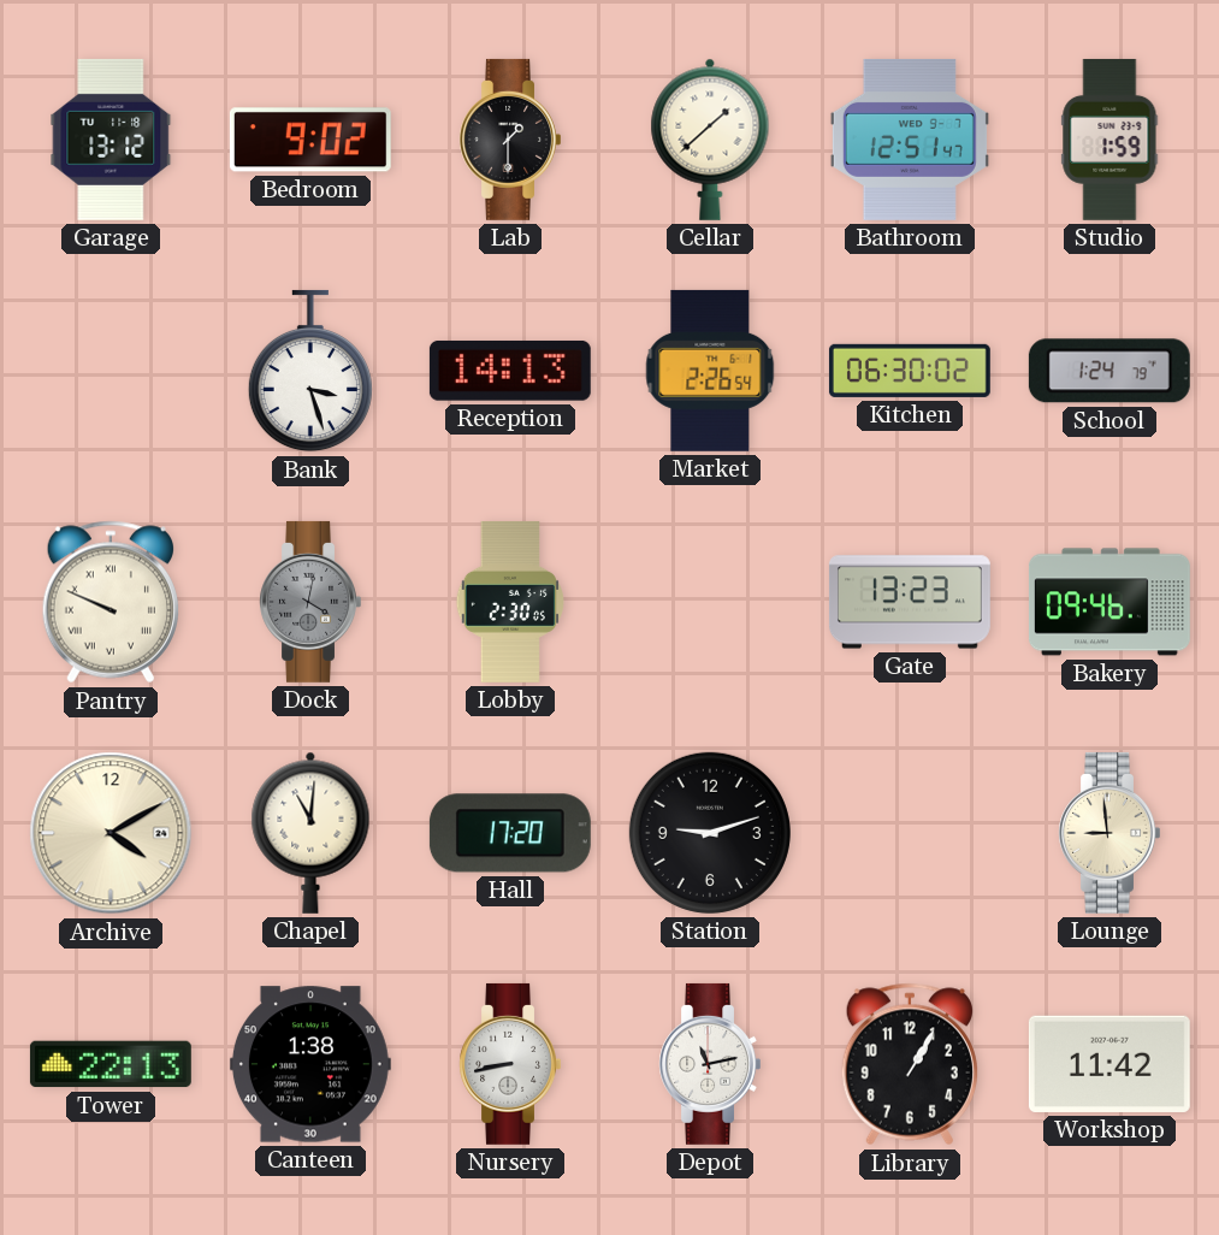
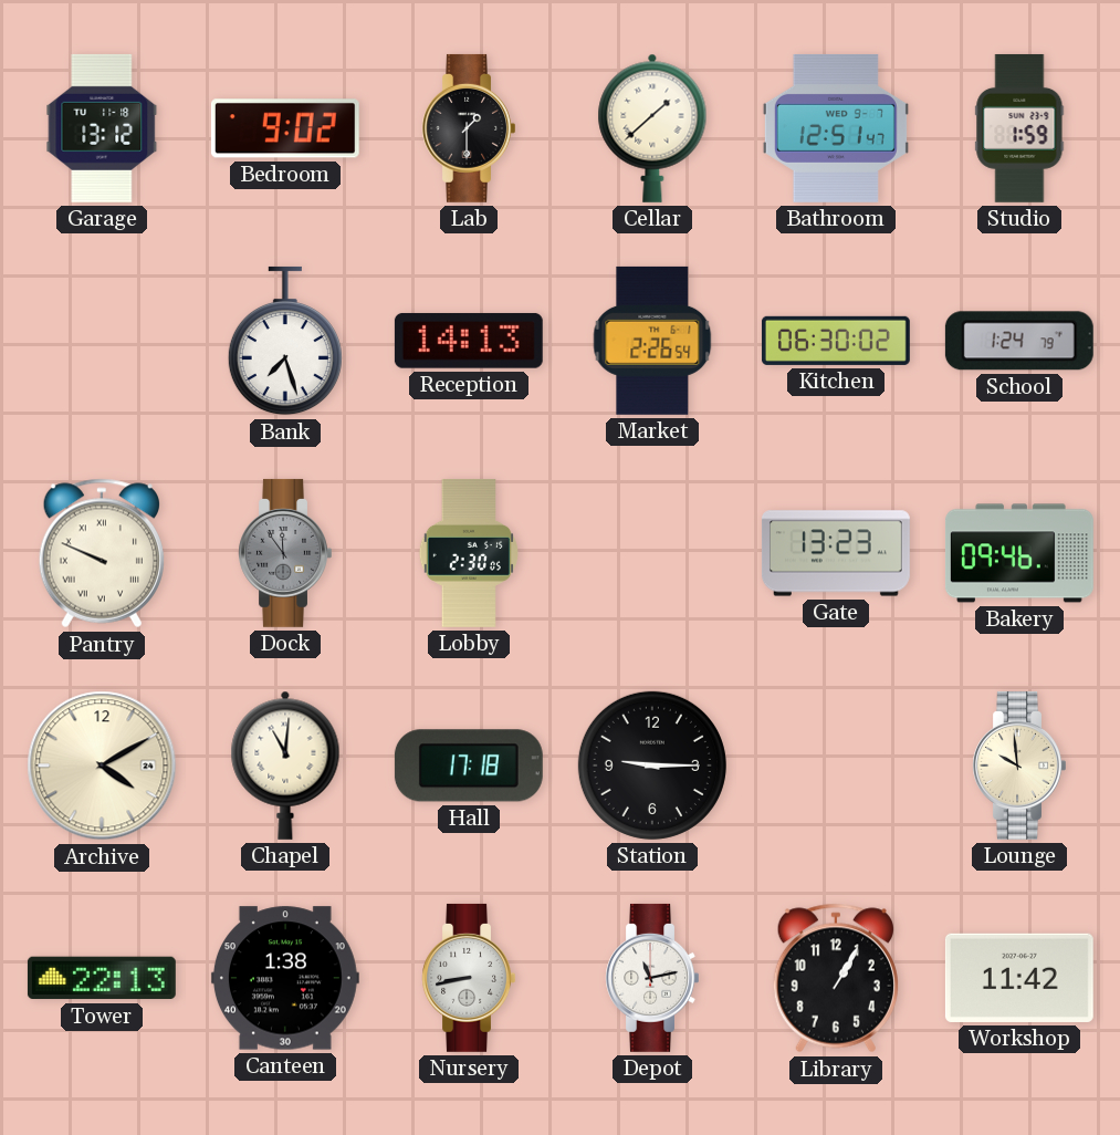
Bank: 3:27 -> 7:27 (285, 341)
Dock: 4:02 -> 11:54 (285, 553)
Hall: 17:20 -> 17:18 (469, 766)
Station: 9:12 -> 9:15 (652, 766)
Lounge: 8:59 -> 9:59 (1019, 766)
